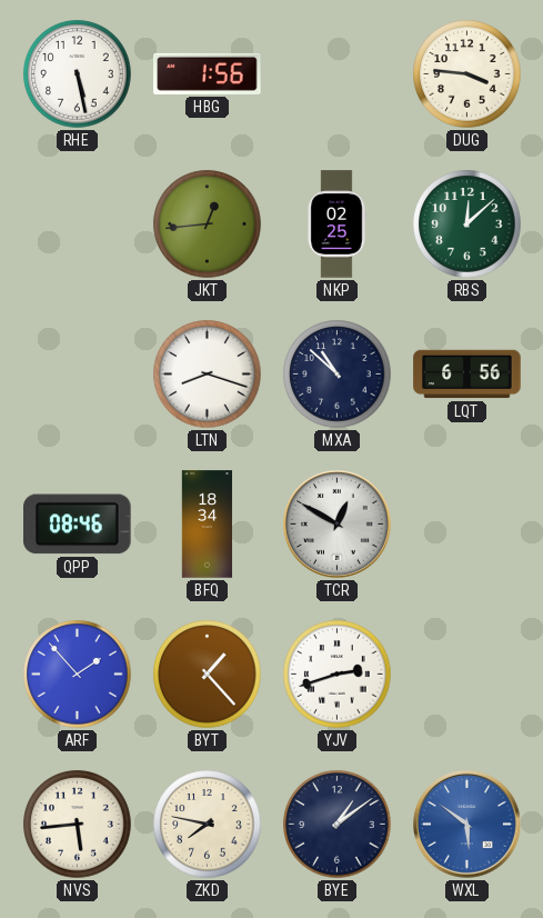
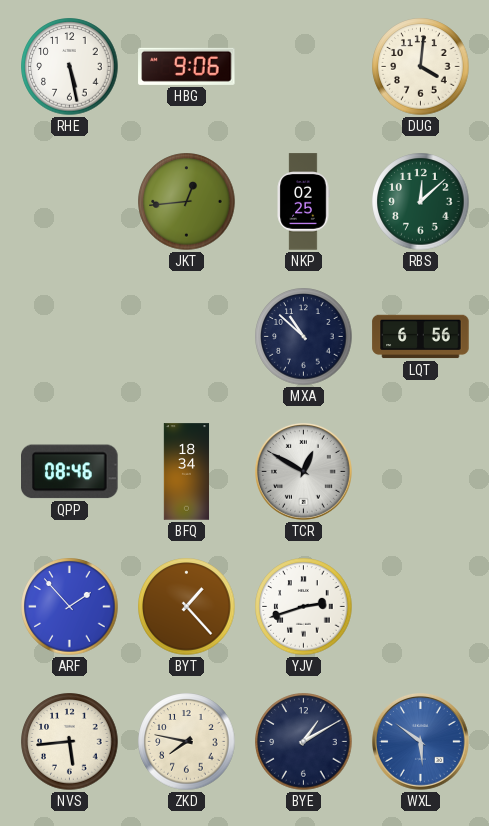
HBG: 1:56 -> 9:06 (187, 66)
DUG: 3:46 -> 4:01 (421, 67)
LTN: 8:18 -> none (208, 375)
BYE: 1:09 -> 1:10 (304, 742)
